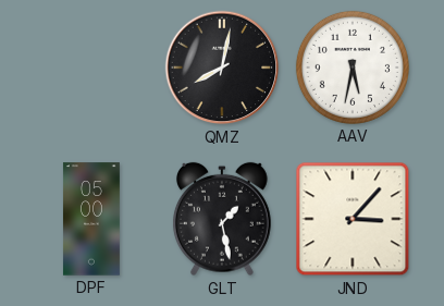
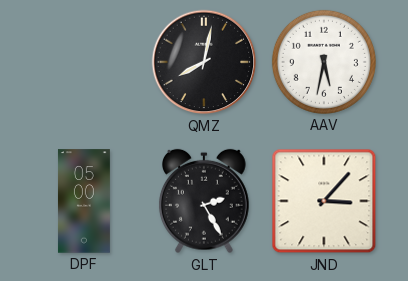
GLT: 1:28 -> 2:25 (204, 201)
